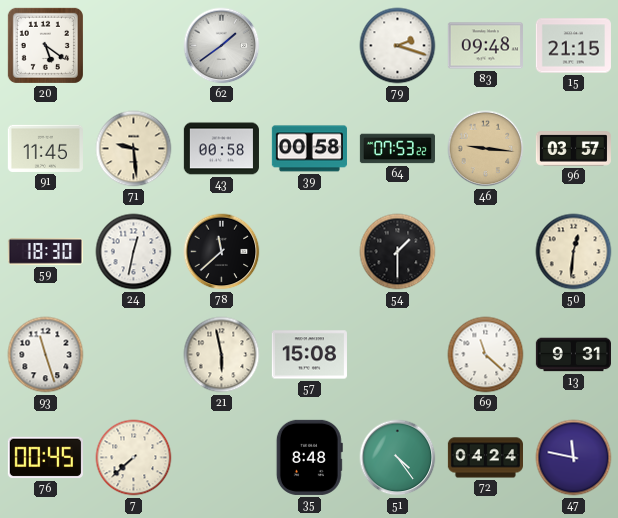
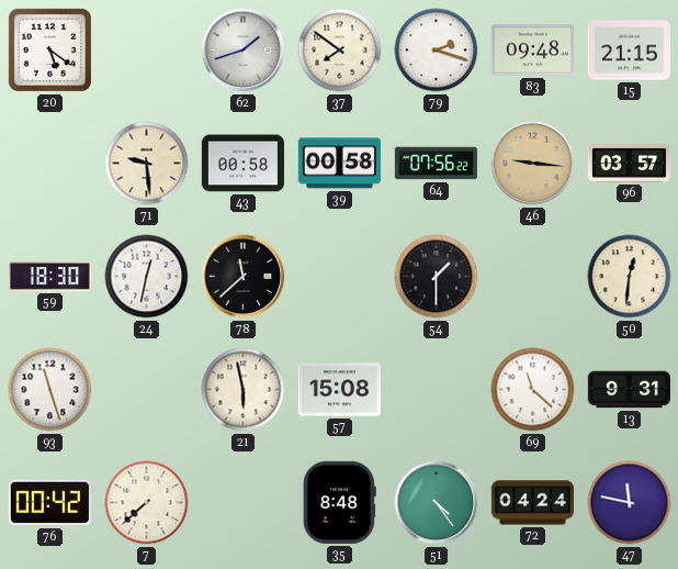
62: 1:39 -> 1:42 (244, 51)
37: none -> 7:51 (340, 51)
91: 11:45 -> none (45, 148)
64: 07:53 -> 07:56 (436, 164)
76: 00:45 -> 00:42 (49, 503)
